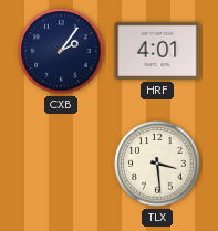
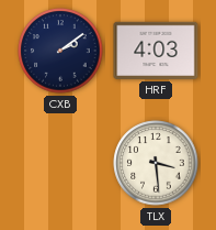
CXB: 2:06 -> 2:09 (60, 51)
HRF: 4:01 -> 4:03 (156, 51)
